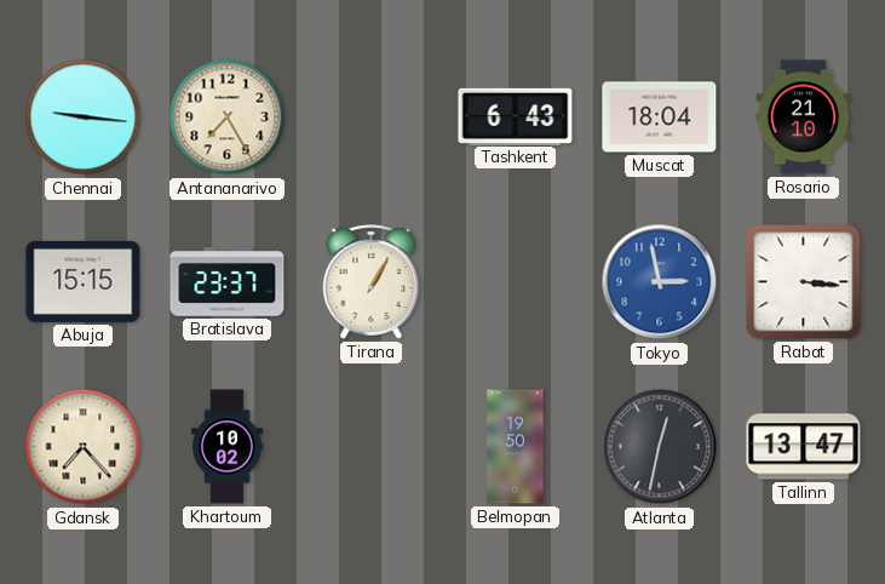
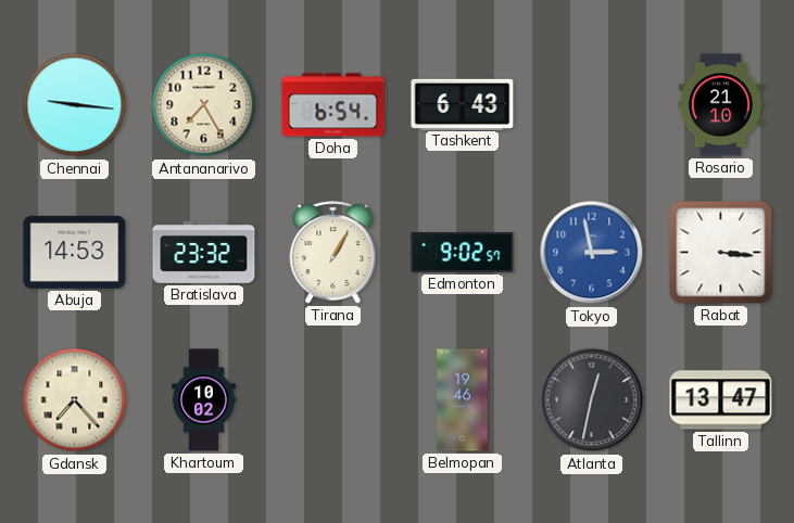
Doha: none -> 6:54 (333, 105)
Muscat: 18:04 -> none (660, 118)
Abuja: 15:15 -> 14:53 (75, 252)
Bratislava: 23:37 -> 23:32 (204, 253)
Edmonton: none -> 9:02 (463, 253)
Belmopan: 19:50 -> 19:46 (463, 400)
